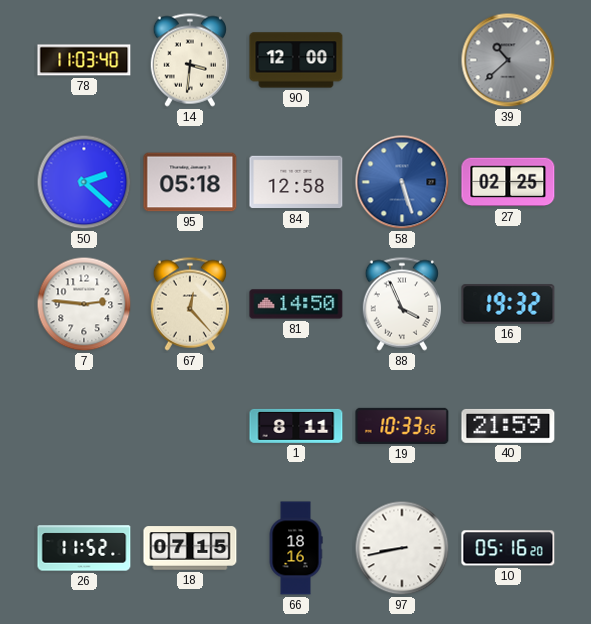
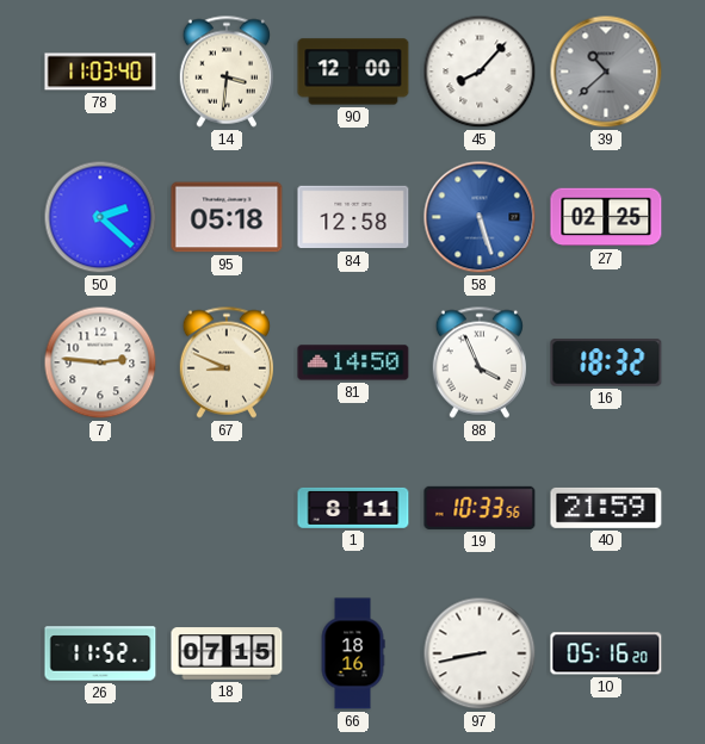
45: none -> 8:07 (480, 72)
67: 12:23 -> 8:49 (225, 362)
16: 19:32 -> 18:32 (606, 362)
